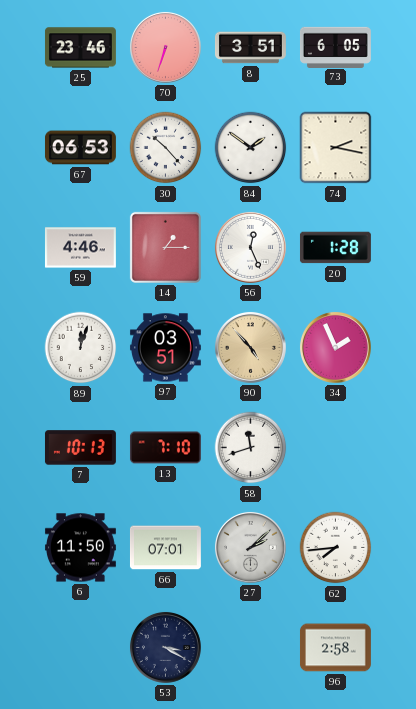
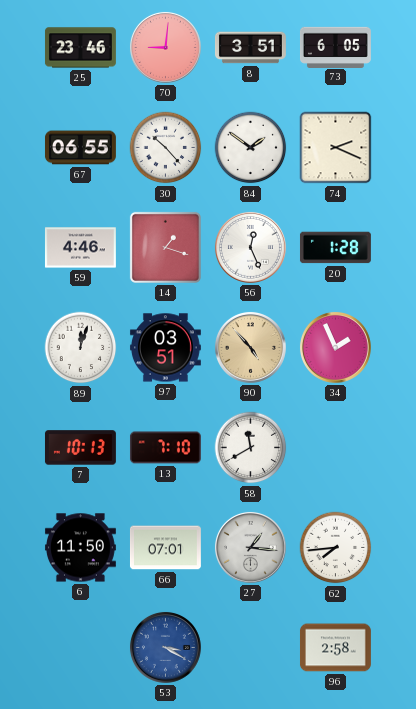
70: 6:33 -> 9:01 (165, 47)
67: 06:53 -> 06:55 (80, 148)
74: 2:17 -> 2:19 (336, 148)
14: 1:15 -> 1:18 (165, 247)
58: 11:42 -> 11:40 (251, 448)
27: 2:08 -> 1:16 (250, 547)
53 dial: navy -> blue (165, 647)
